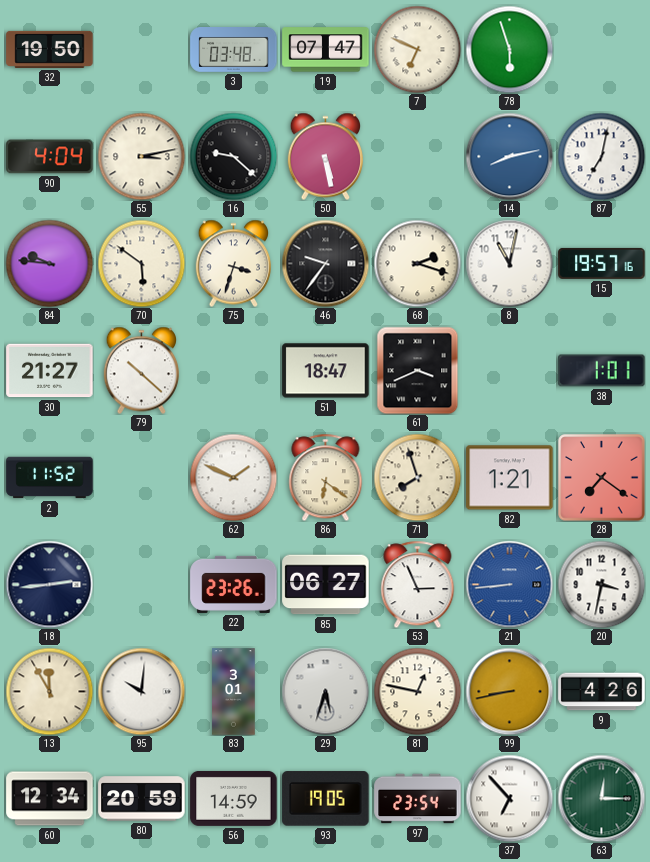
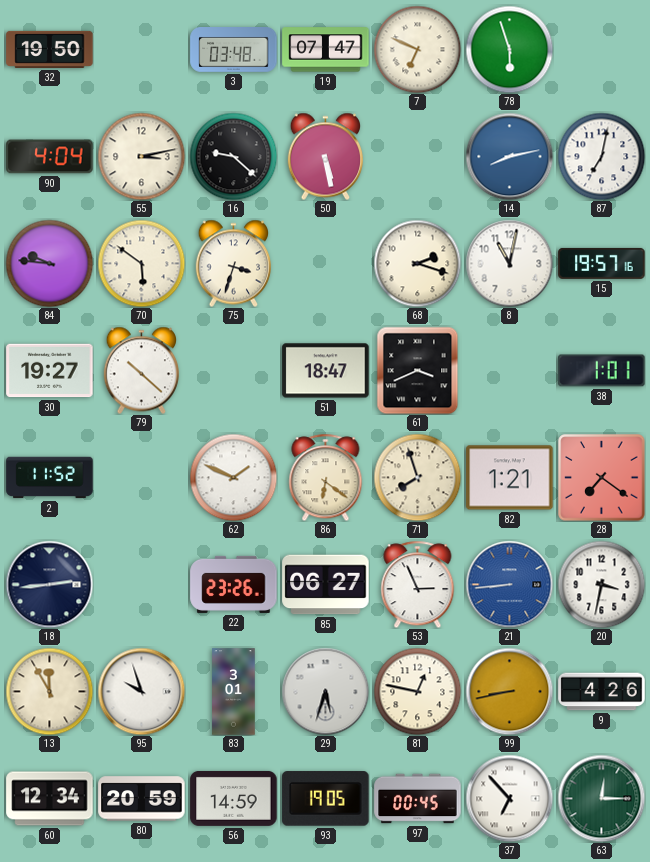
46: 9:36 -> none (325, 263)
30: 21:27 -> 19:27 (50, 371)
95: 10:01 -> 9:57 (141, 691)
97: 23:54 -> 00:45 (418, 799)
